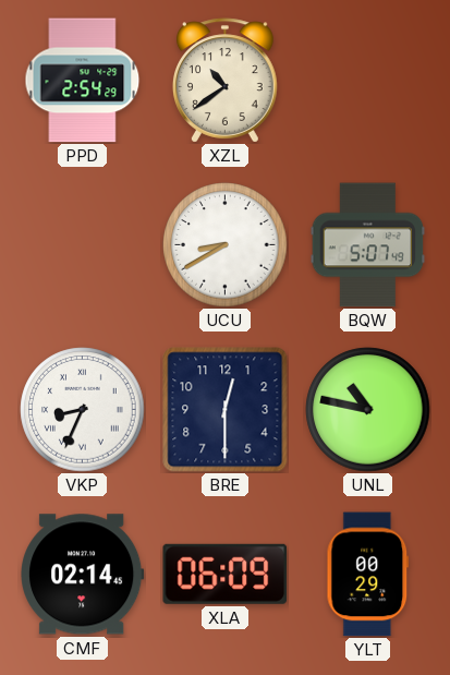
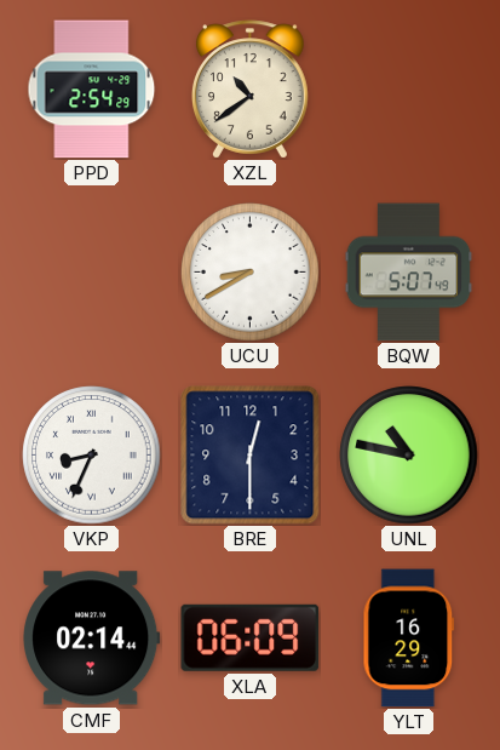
CMF: 02:14:45 -> 02:14:44 (92, 639)
YLT: 00:29 -> 16:29 (409, 639)
